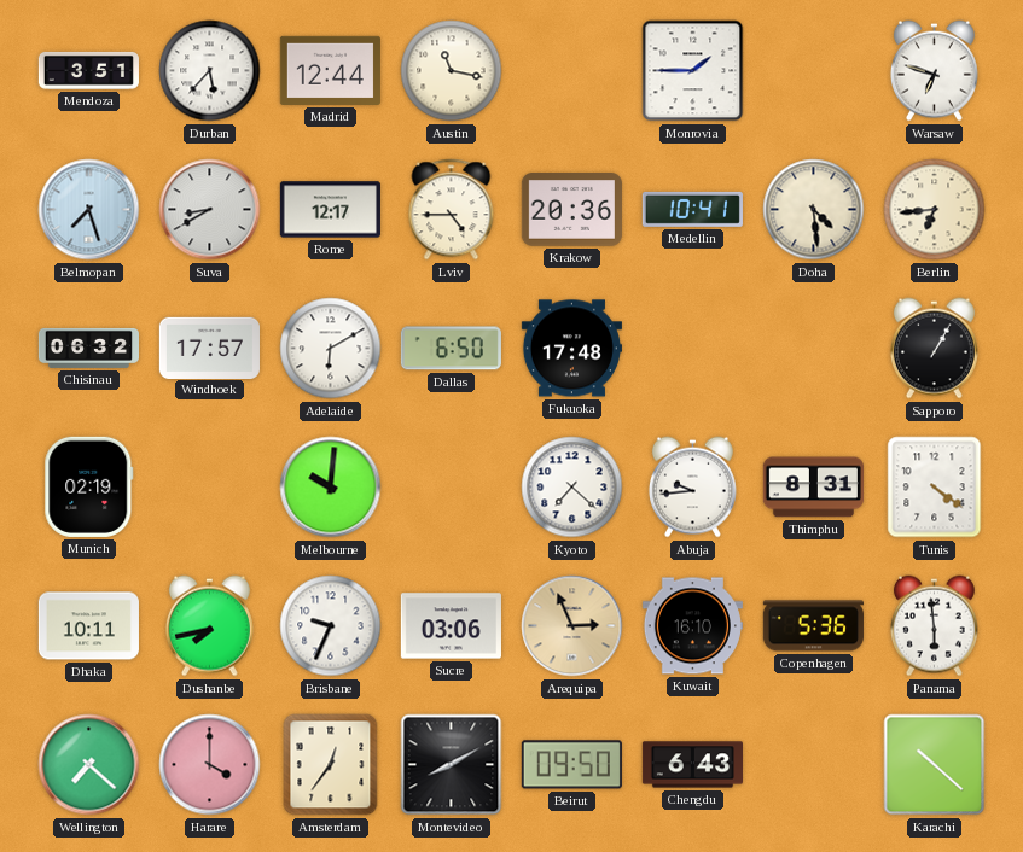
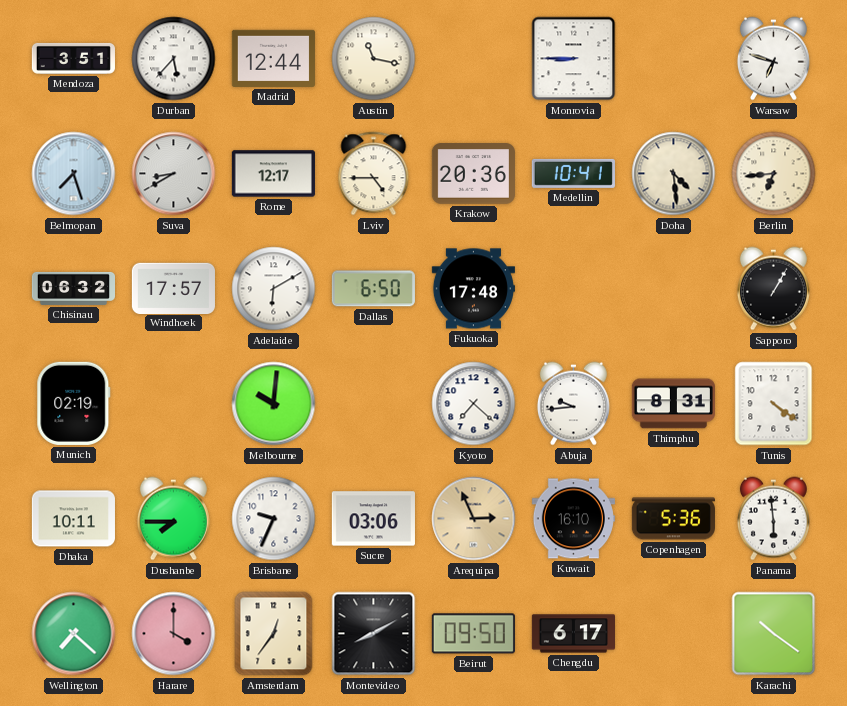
Monrovia: 1:45 -> 8:45 (574, 59)
Dushanbe: 7:43 -> 7:45 (173, 519)
Chengdu: 6:43 -> 6:17 (573, 634)
Karachi: 10:22 -> 10:21 (774, 634)
